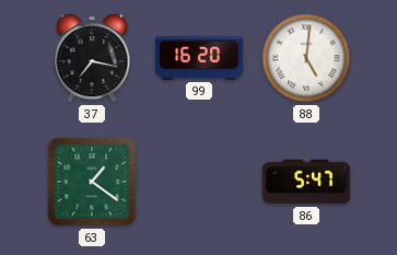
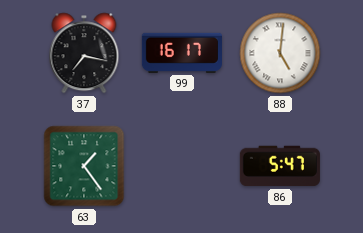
99: 16:20 -> 16:17 (182, 53)
63: 1:21 -> 1:24 (84, 166)
